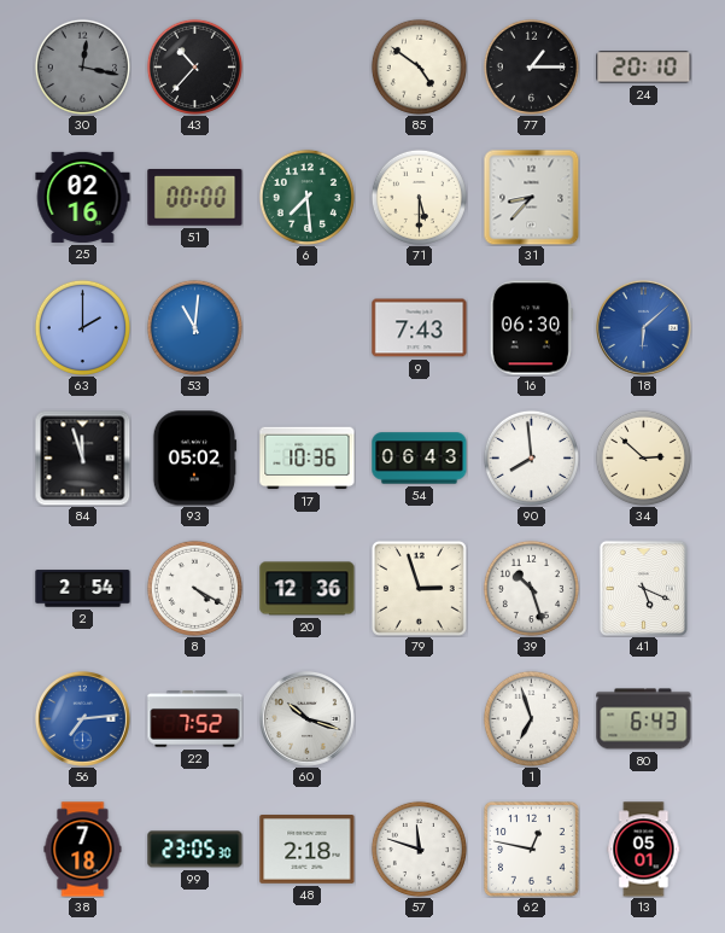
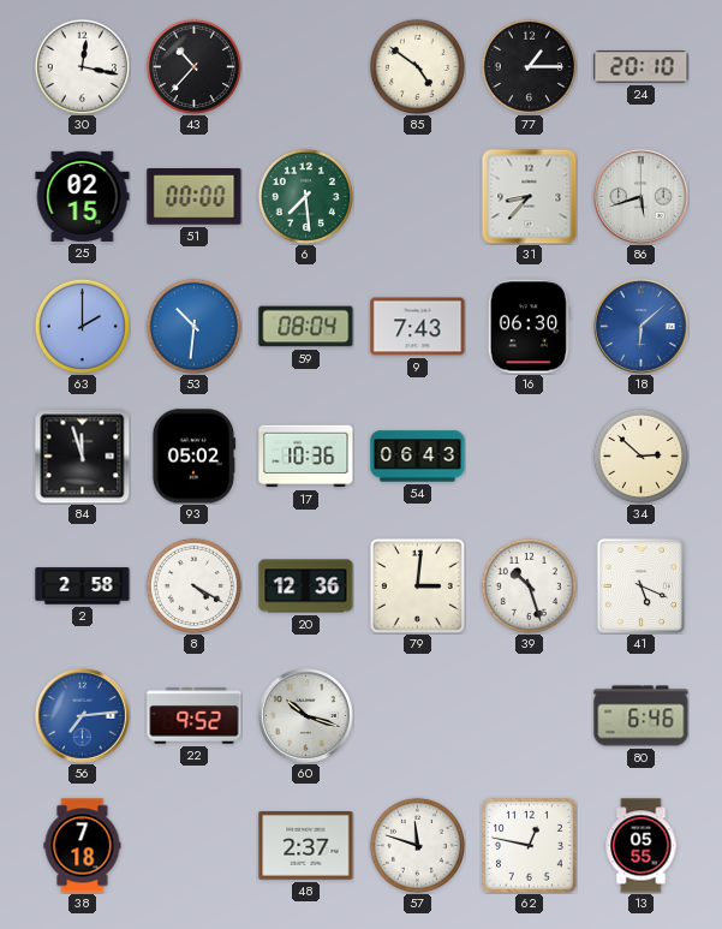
30 dial: grey -> white (82, 66)
25: 02:16 -> 02:15 (83, 196)
71: 5:30 -> none (419, 197)
86: none -> 5:42 (640, 196)
53: 11:01 -> 10:31 (193, 326)
59: none -> 08:04 (306, 327)
90: 7:59 -> none (531, 457)
2: 2:54 -> 2:58 (83, 586)
79: 2:57 -> 3:01 (417, 585)
22: 7:52 -> 9:52 (195, 716)
1: 6:57 -> none (531, 718)
80: 6:43 -> 6:46 (642, 716)
99: 23:05 -> none (195, 850)
48: 2:18 -> 2:37 (306, 846)
13: 05:01 -> 05:55 (642, 846)
